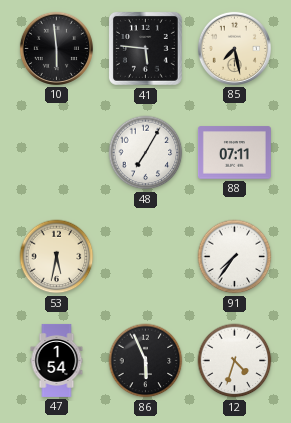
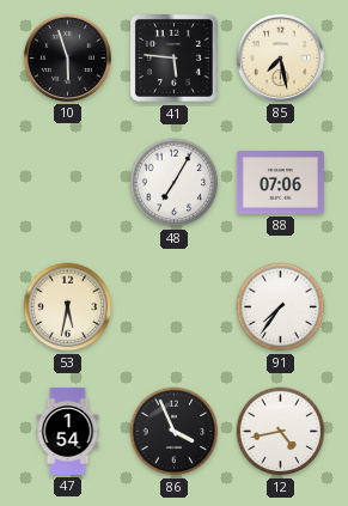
10: 5:59 -> 5:57 (67, 57)
88: 07:11 -> 07:06 (280, 183)
86: 5:56 -> 3:56 (175, 432)
12: 4:33 -> 4:43 (281, 432)
